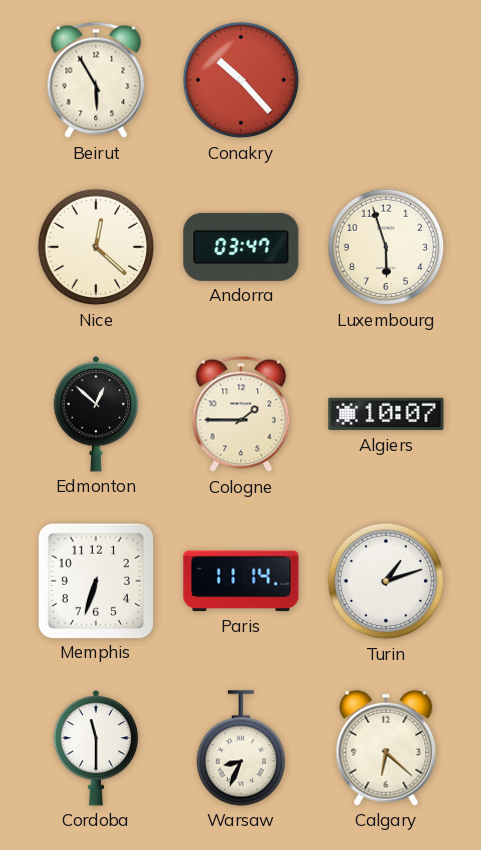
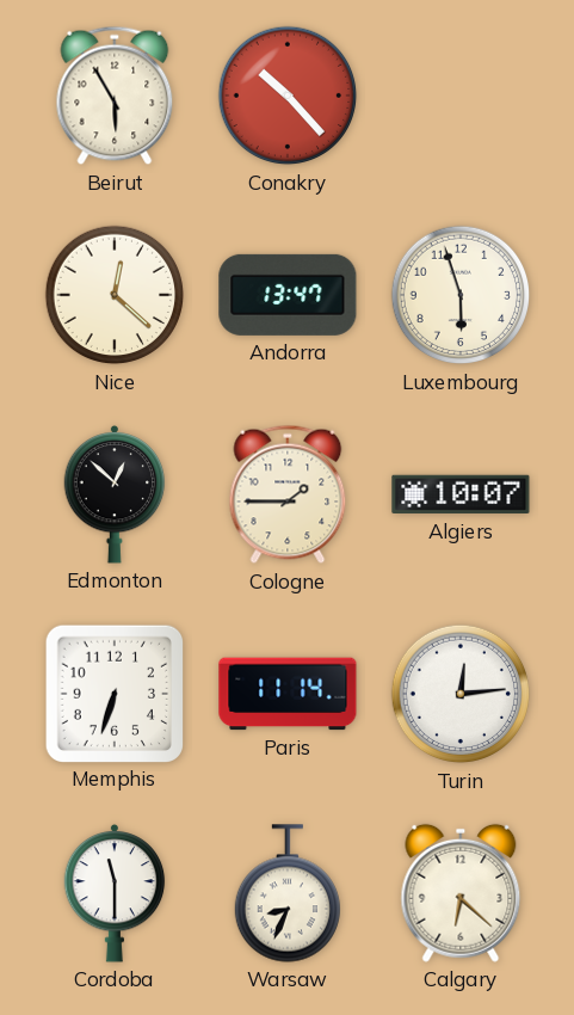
Andorra: 03:47 -> 13:47 (288, 295)
Turin: 1:12 -> 12:14 (461, 694)
